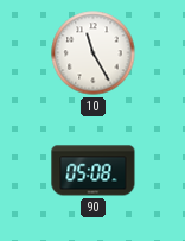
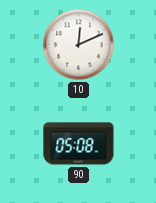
10: 11:25 -> 12:11 (79, 45)
